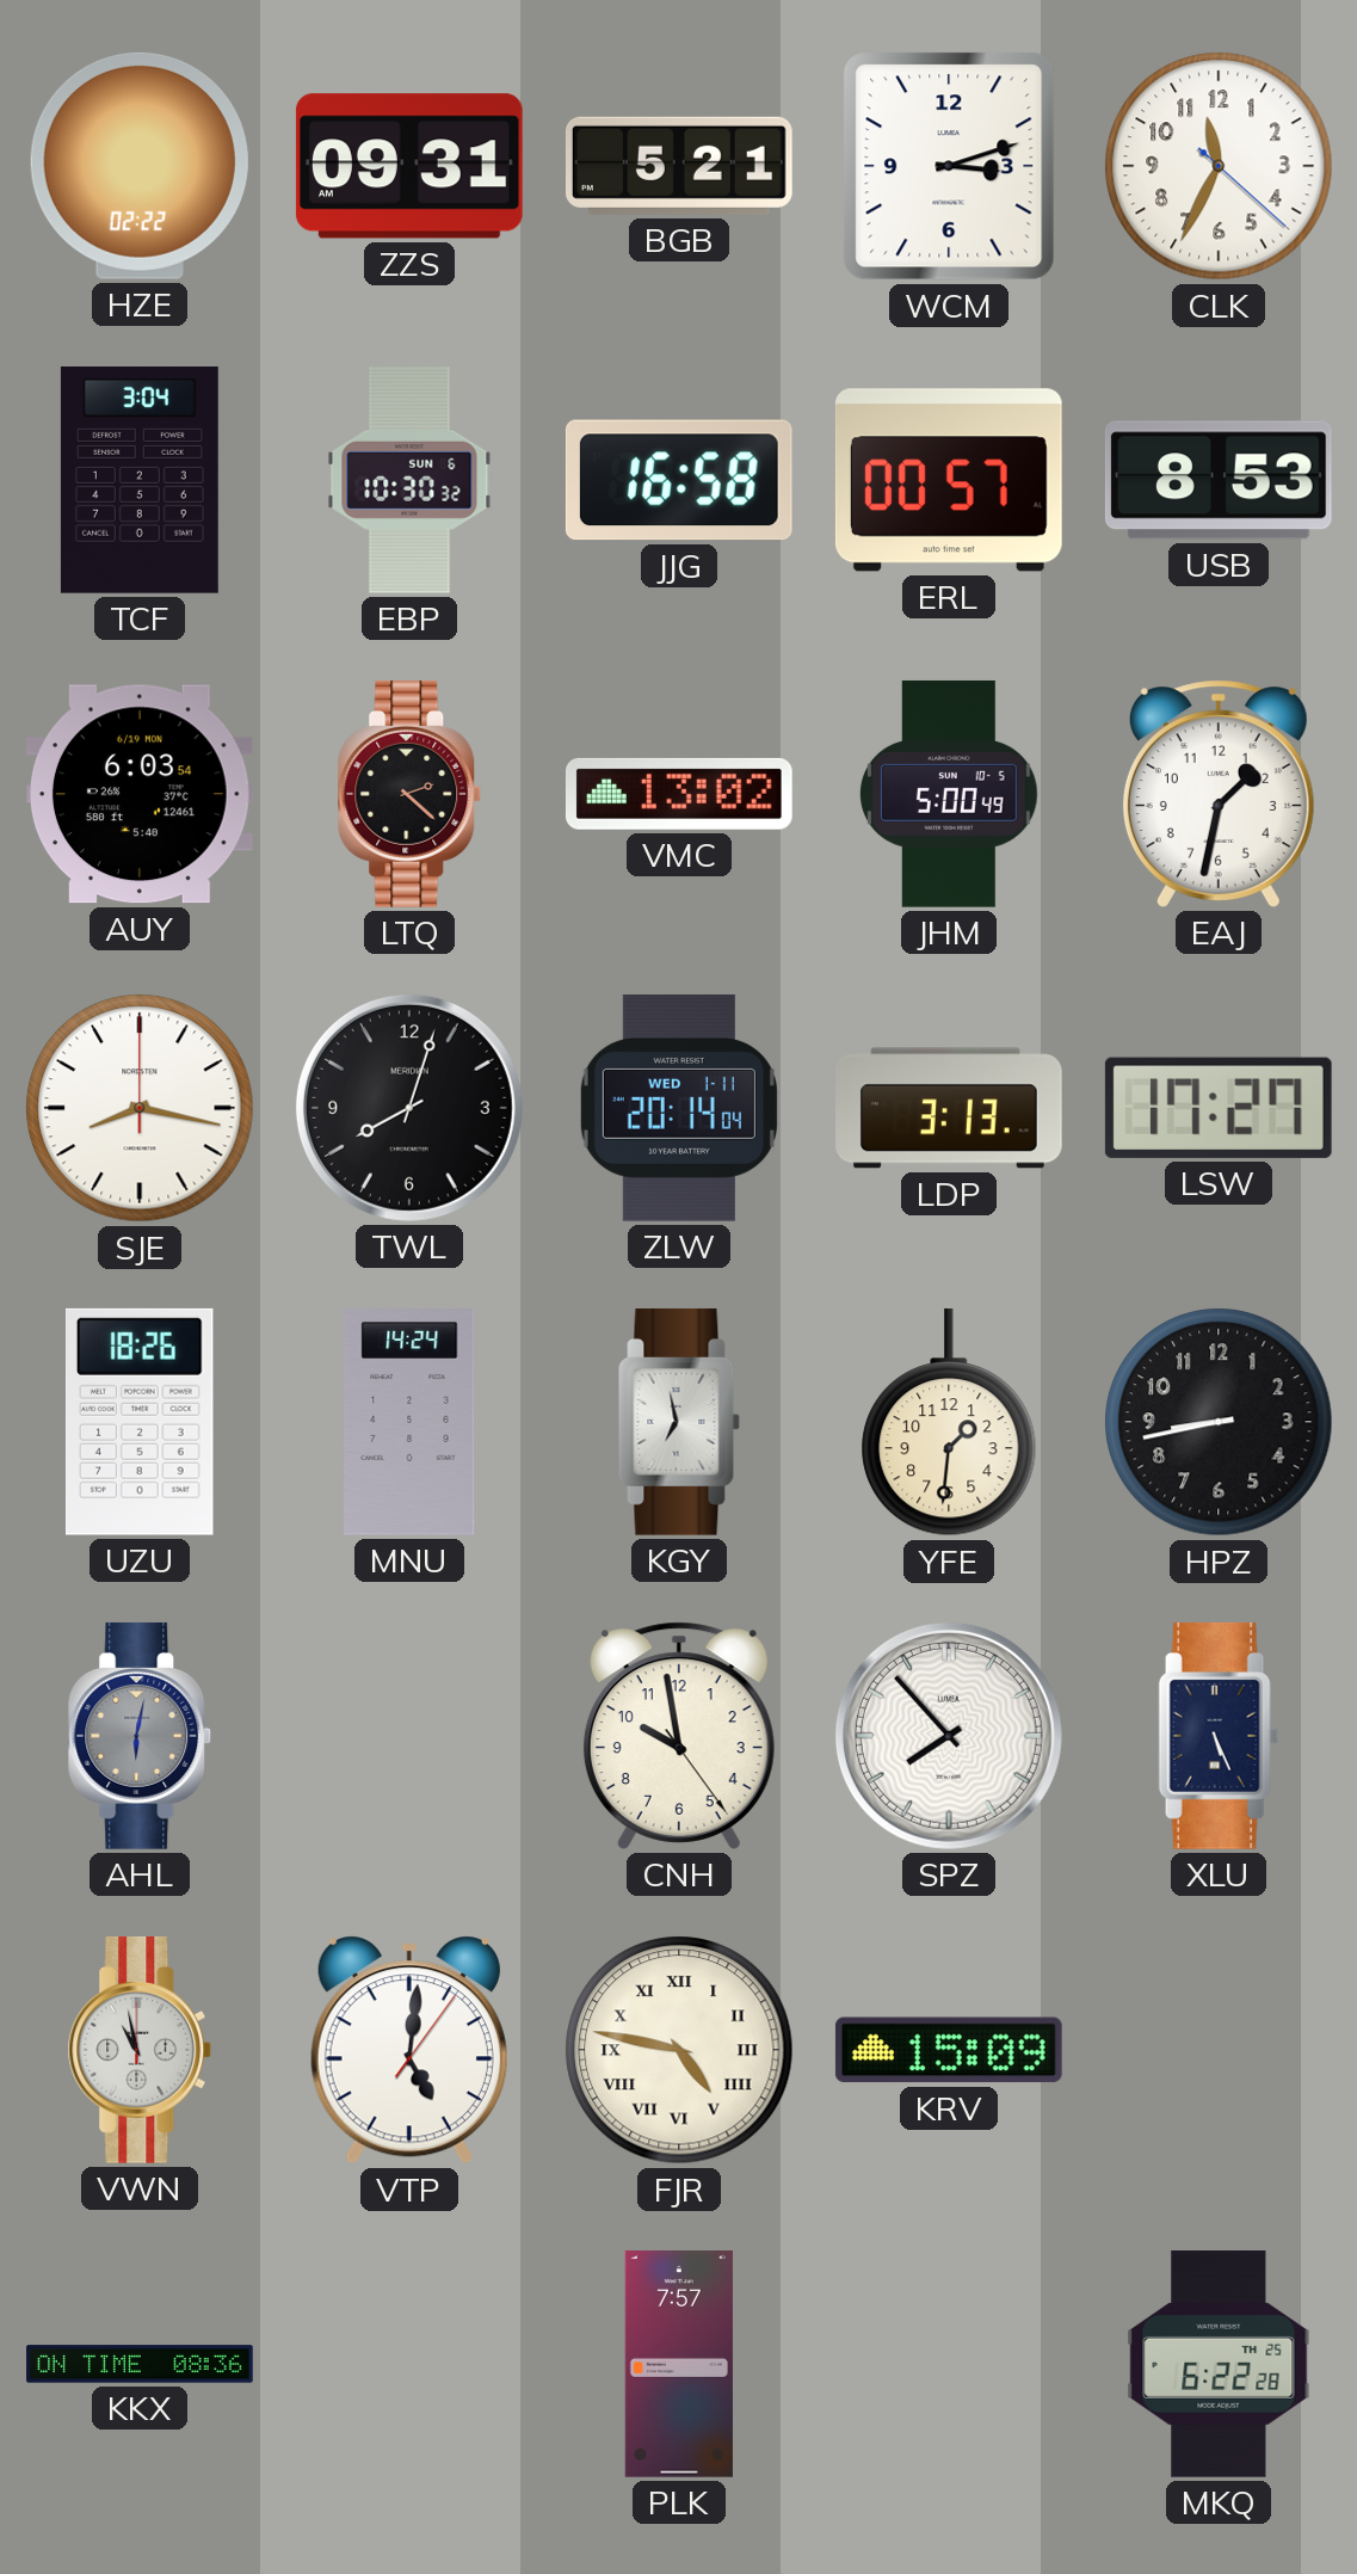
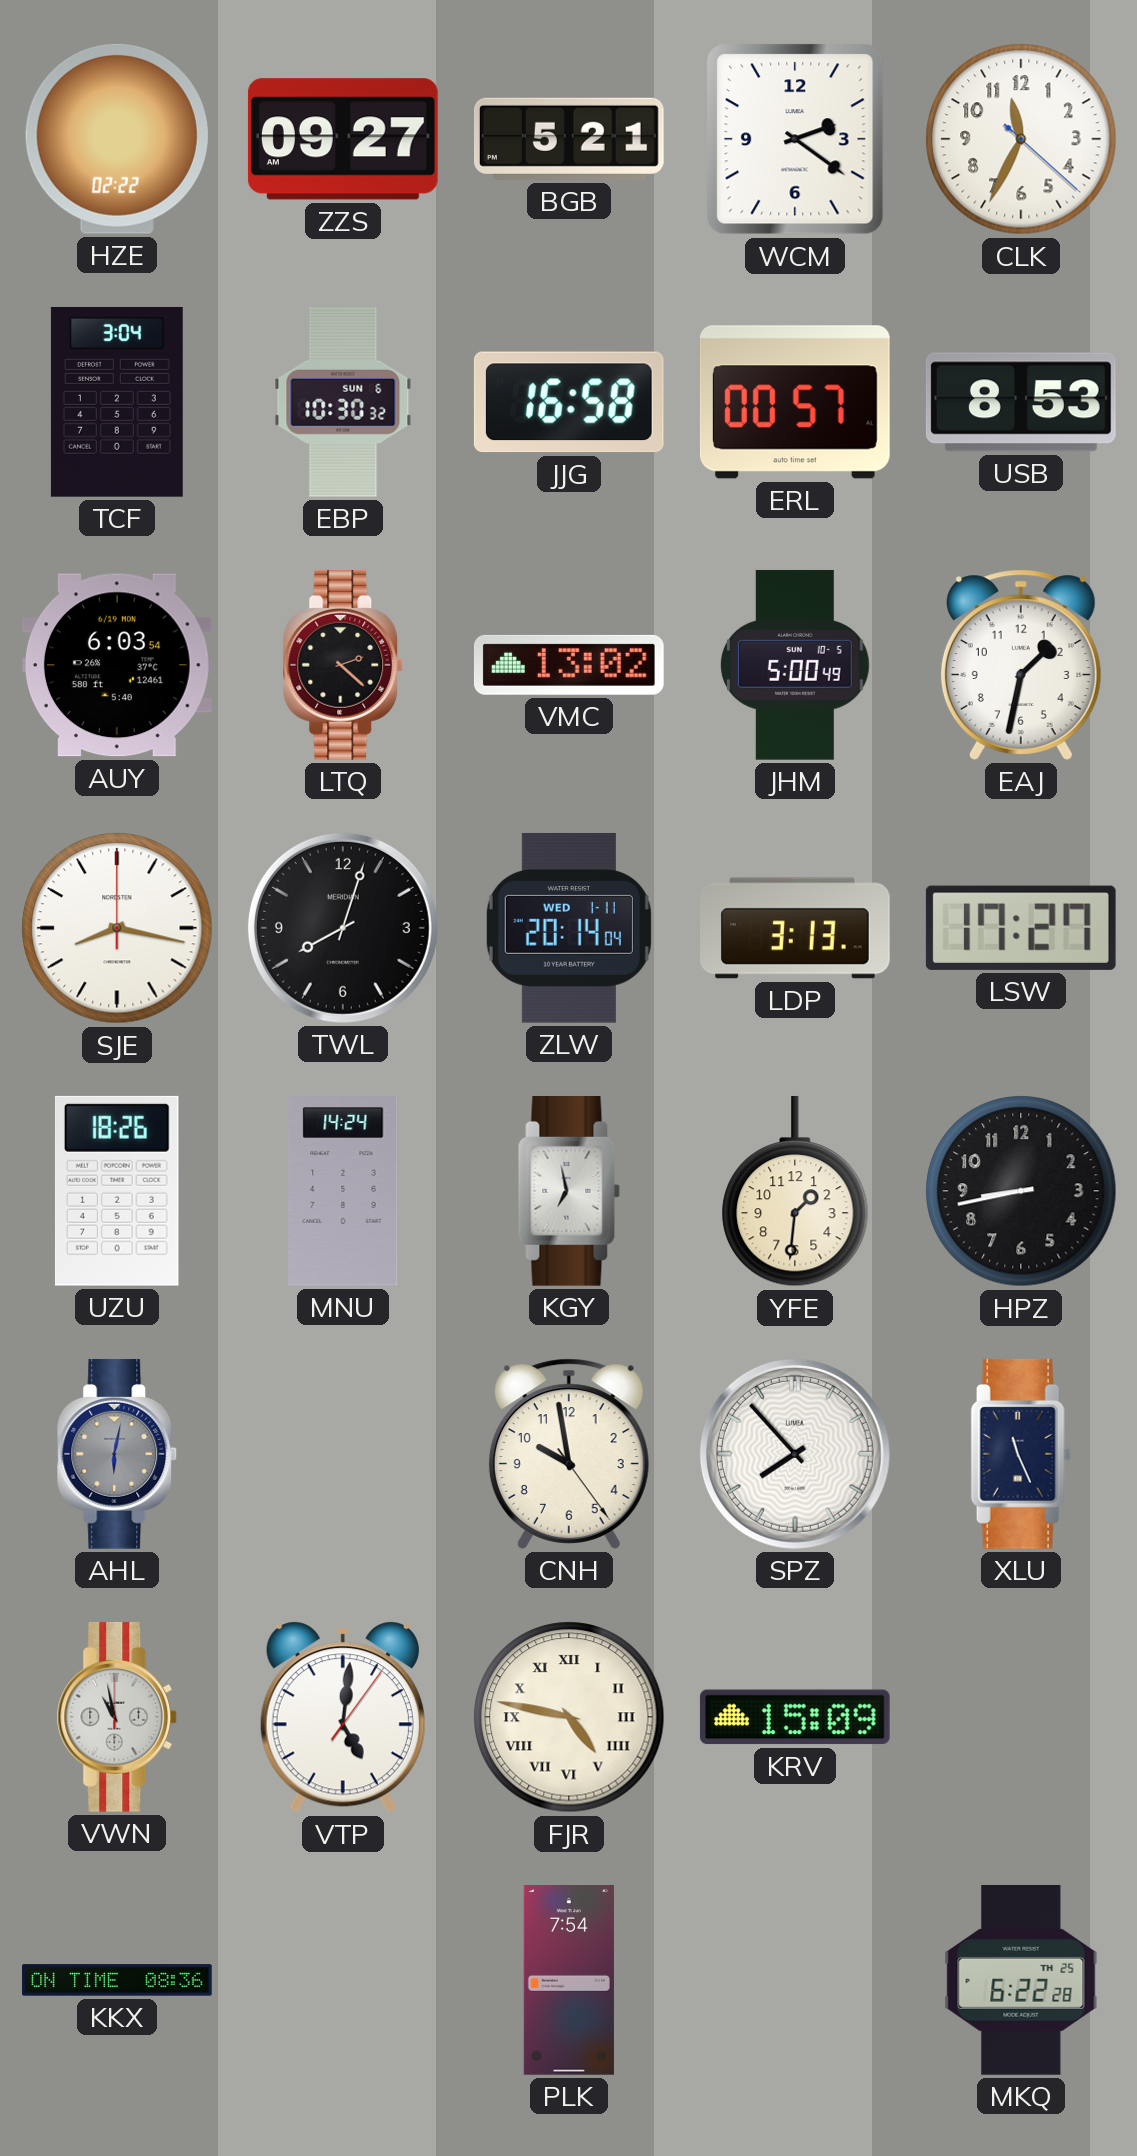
ZZS: 09:31 -> 09:27 (343, 139)
WCM: 3:12 -> 2:21 (795, 139)
XLU: 5:26 -> 11:26 (1021, 1454)
PLK: 7:57 -> 7:54 (569, 1981)
